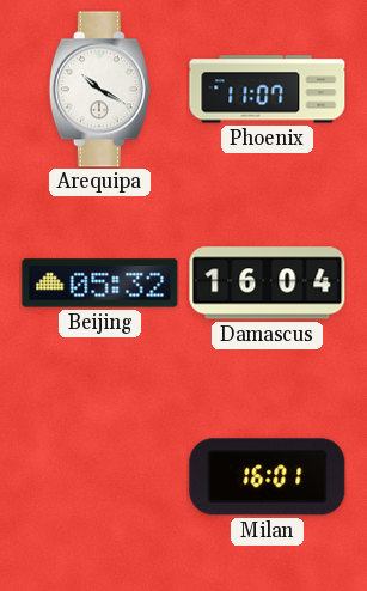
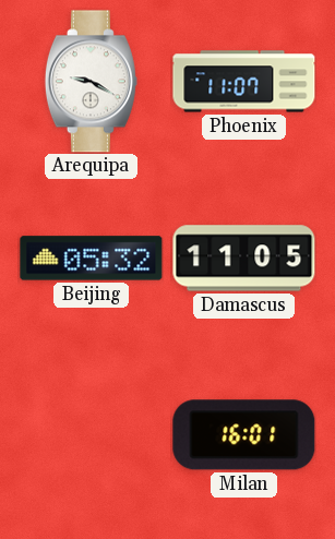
Arequipa: 10:20 -> 9:20 (91, 82)
Damascus: 16:04 -> 11:05 (244, 259)
